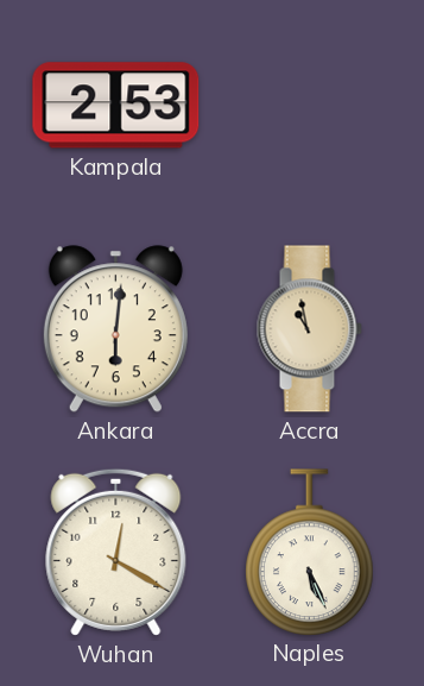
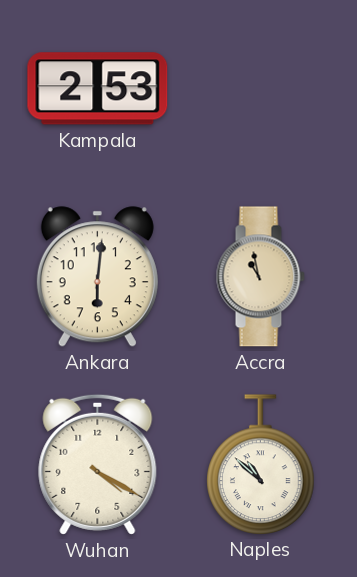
Wuhan: 12:20 -> 4:20 (98, 464)
Naples: 5:26 -> 10:52 (261, 464)
